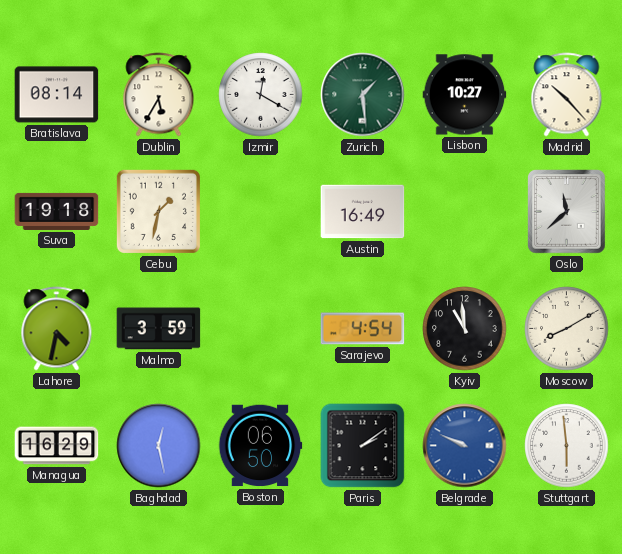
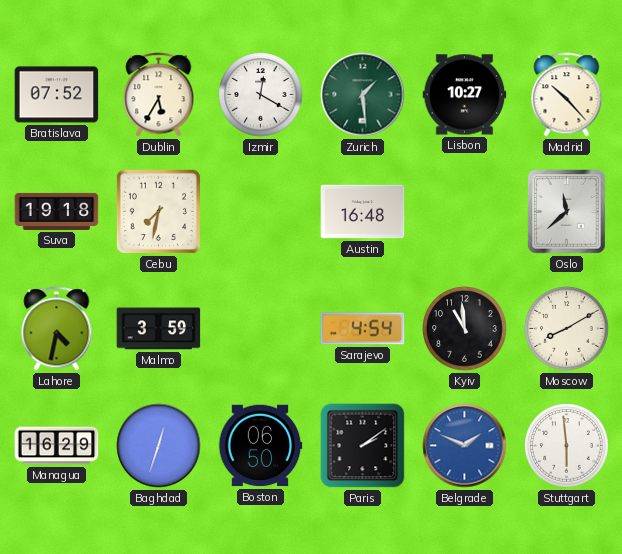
Bratislava: 08:14 -> 07:52 (57, 95)
Cebu: 1:32 -> 7:32 (158, 211)
Austin: 16:49 -> 16:48 (363, 212)
Baghdad: 12:28 -> 12:33 (159, 446)
Belgrade: 9:49 -> 1:49 (465, 446)
